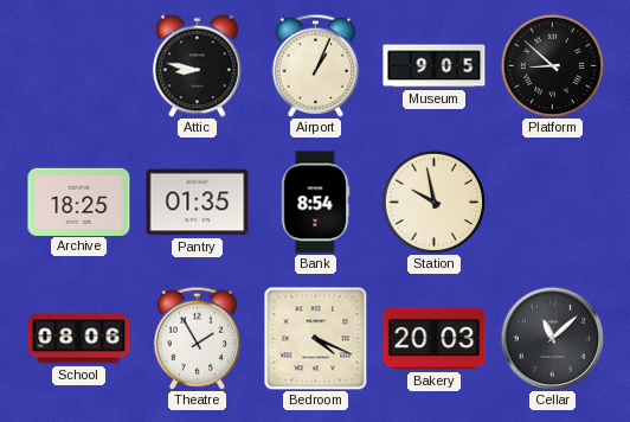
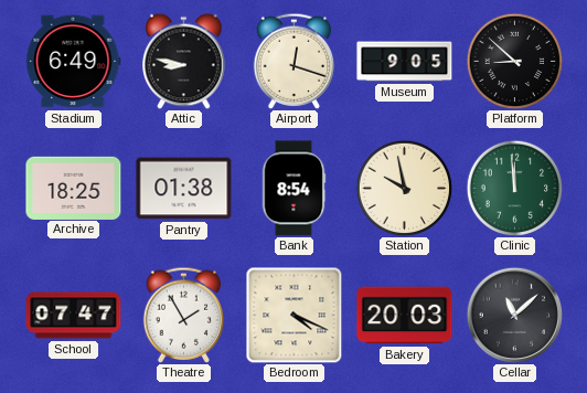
Stadium: none -> 6:49 (74, 62)
Airport: 1:04 -> 12:18 (295, 61)
Pantry: 01:35 -> 01:38 (184, 189)
Clinic: none -> 11:59 (514, 188)
School: 08:06 -> 07:47 (74, 316)
